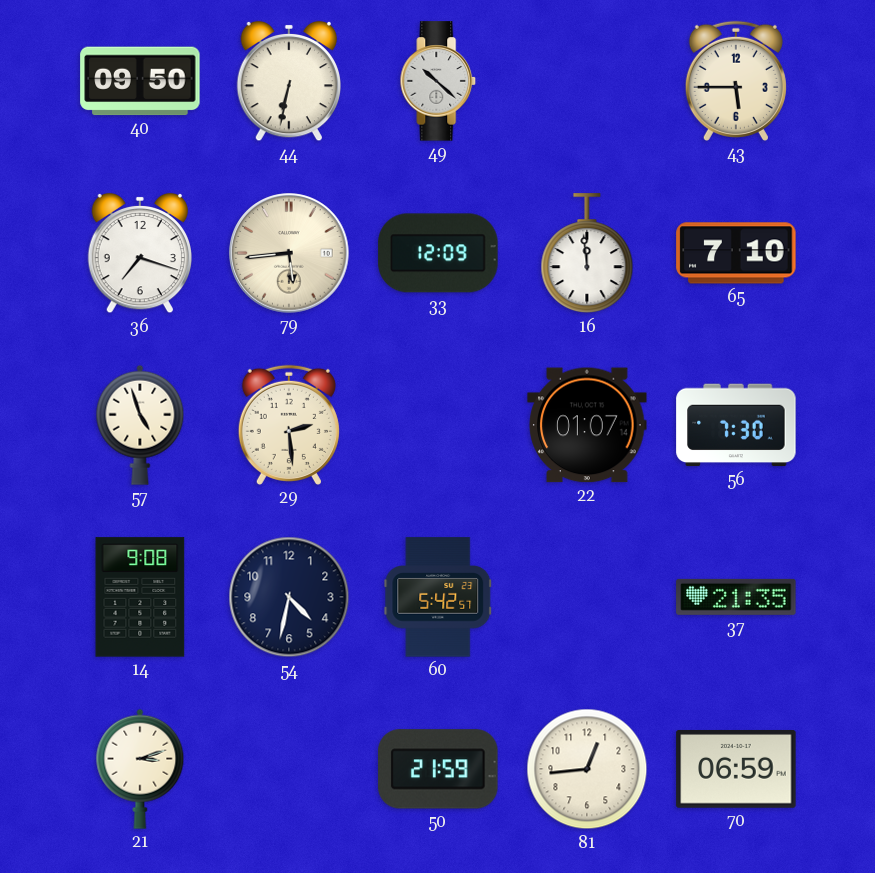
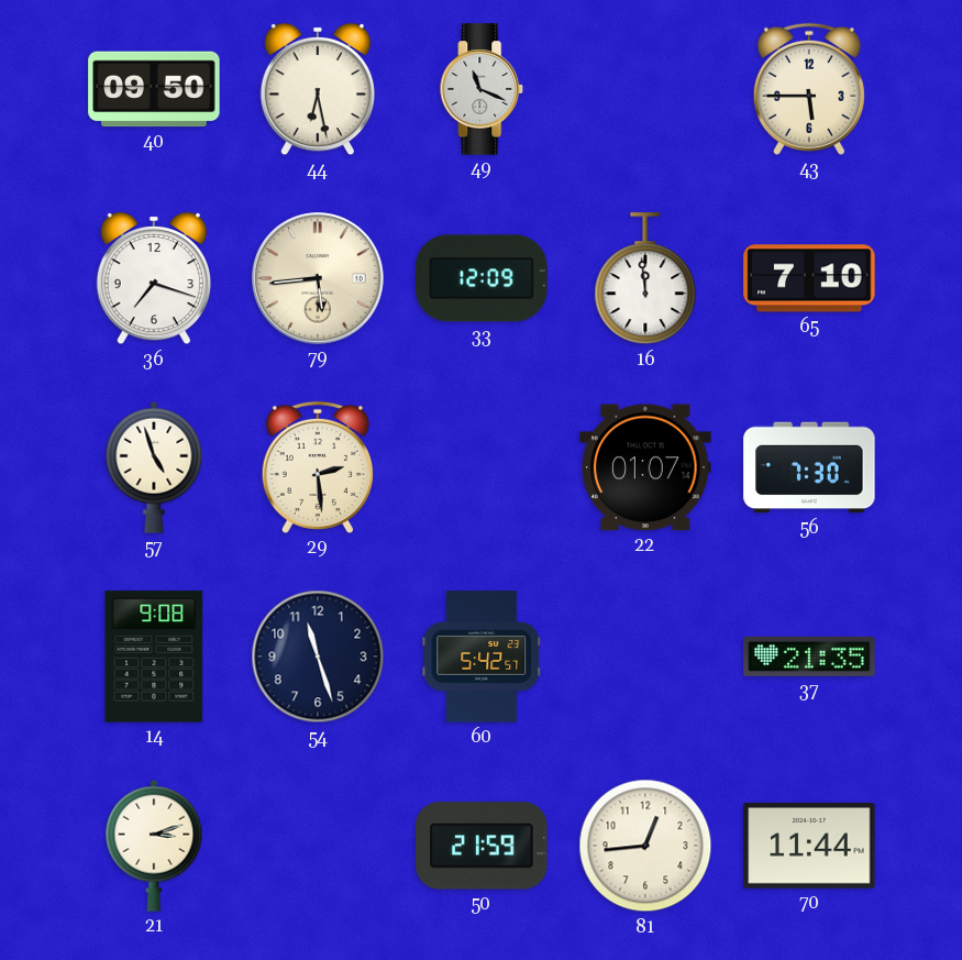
44: 6:32 -> 6:28 (317, 89)
49: 10:22 -> 11:19 (482, 89)
54: 4:32 -> 11:27 (318, 656)
70: 06:59 -> 11:44 (809, 847)
